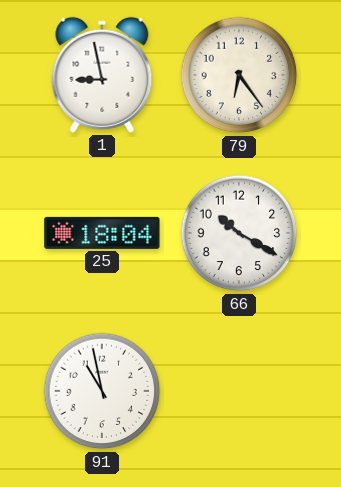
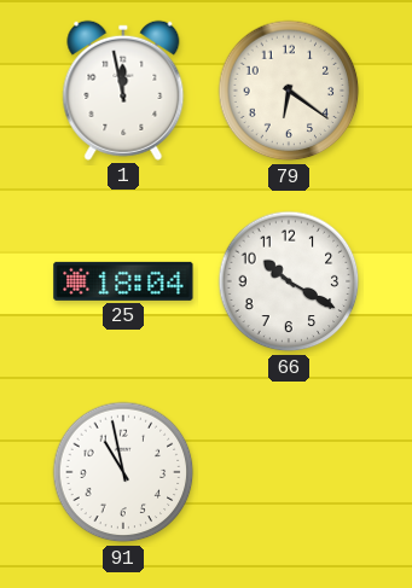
1: 8:58 -> 11:58 (123, 91)
79: 6:24 -> 6:21 (289, 91)
